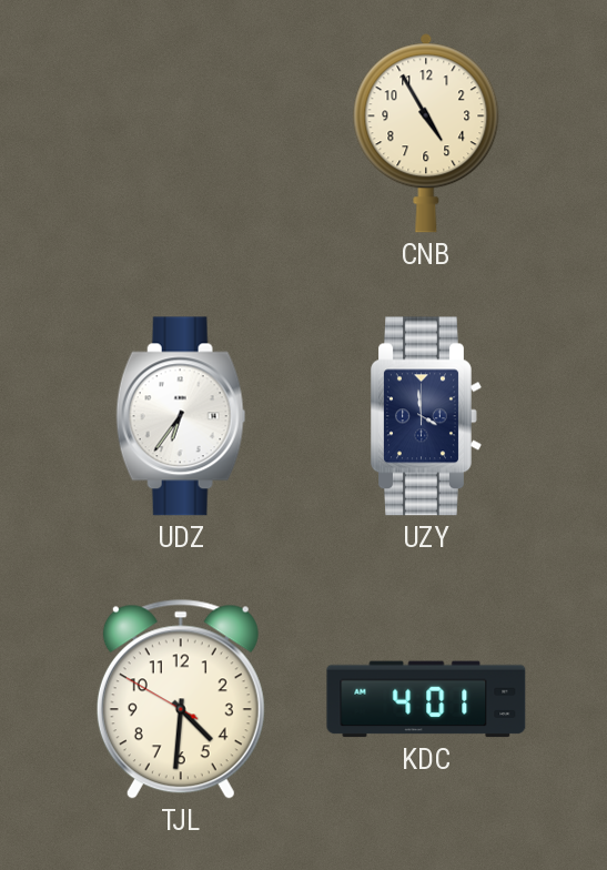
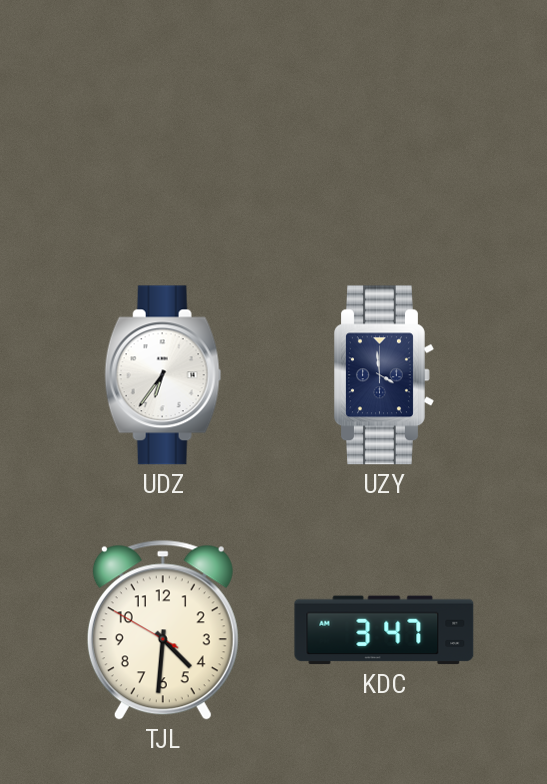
CNB: 4:55 -> none (426, 133)
KDC: 4:01 -> 3:47 (384, 630)
